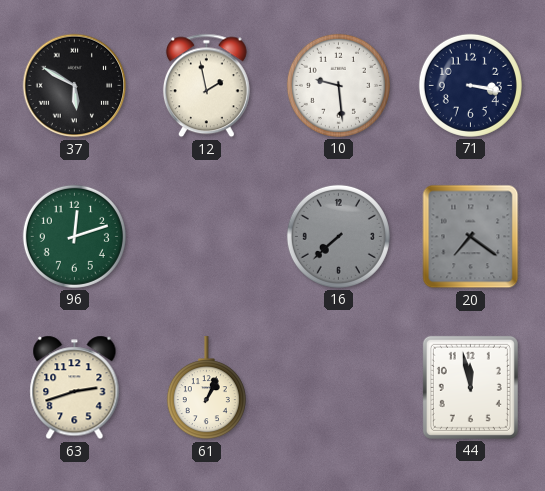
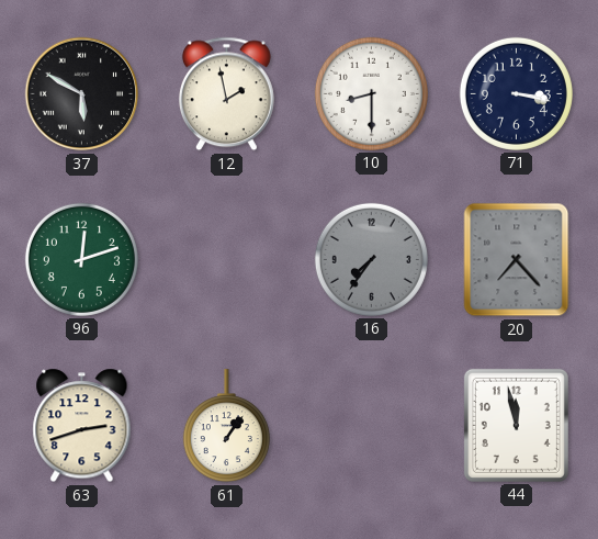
10: 9:29 -> 8:30 (371, 93)
16: 7:38 -> 7:36 (371, 259)
20: 7:21 -> 7:23 (517, 260)
61: 1:04 -> 1:06 (226, 426)
